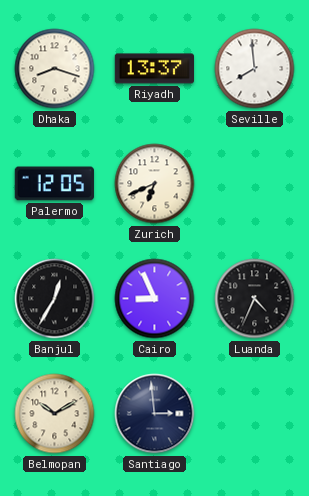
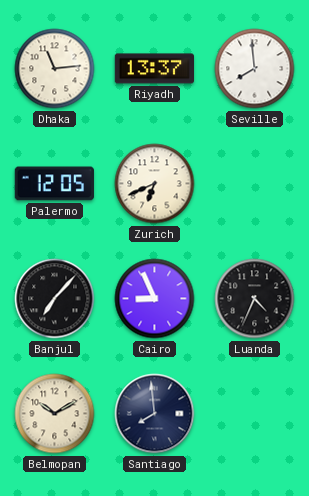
Dhaka: 8:18 -> 11:14 (55, 69)
Banjul: 12:35 -> 7:07 (55, 299)
Santiago: 2:59 -> 7:59 (155, 414)
